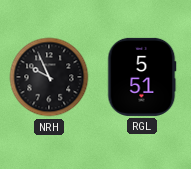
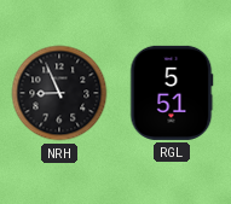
NRH: 9:56 -> 8:56 (59, 93)
